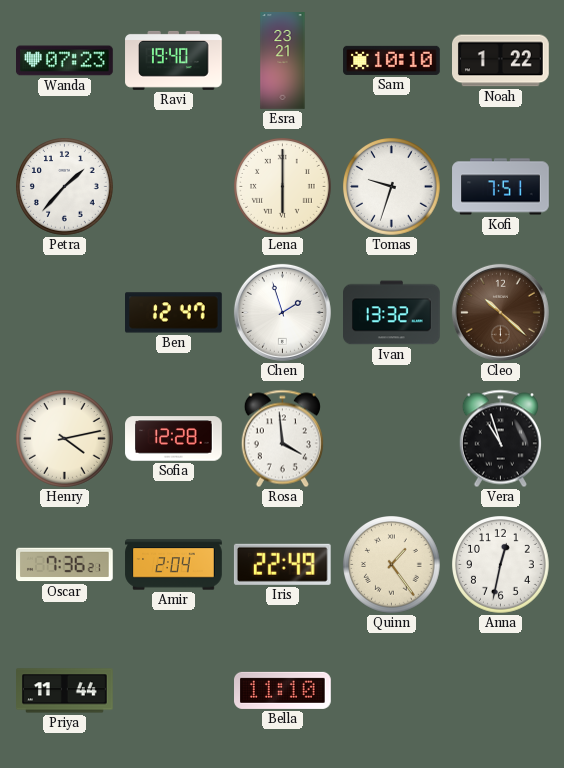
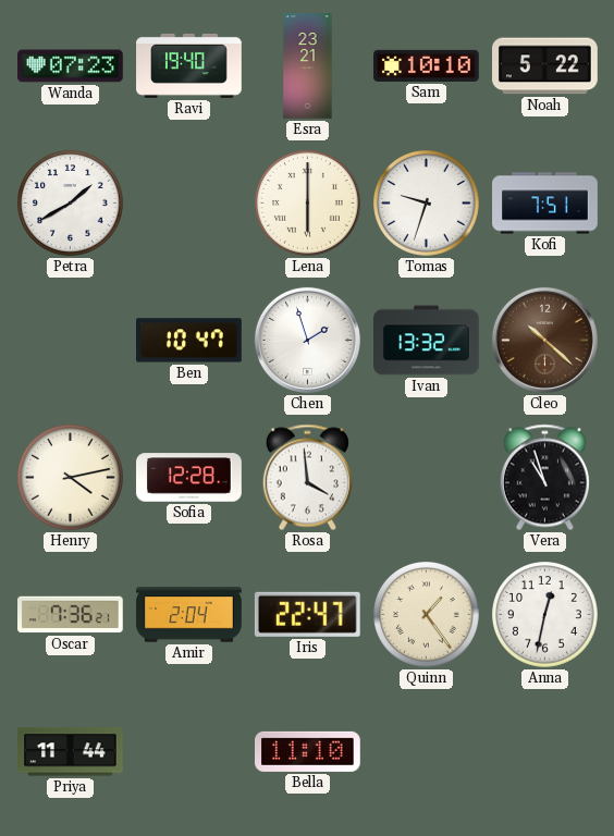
Noah: 1:22 -> 5:22 (545, 66)
Petra: 1:37 -> 1:40 (71, 204)
Ben: 12:47 -> 10:47 (189, 341)
Iris: 22:49 -> 22:47 (307, 614)
